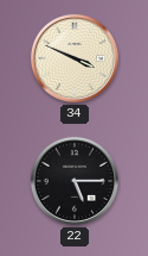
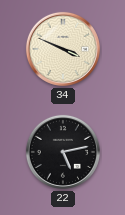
22: 5:15 -> 5:13 (63, 152)
